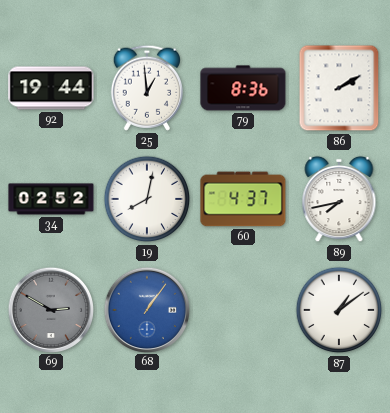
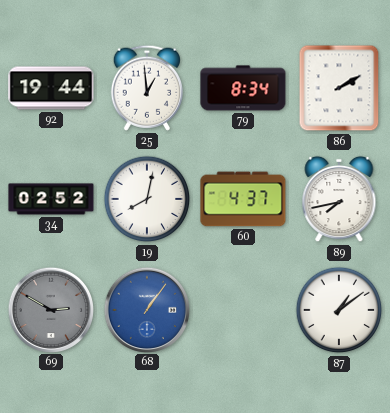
79: 8:36 -> 8:34 (243, 88)
